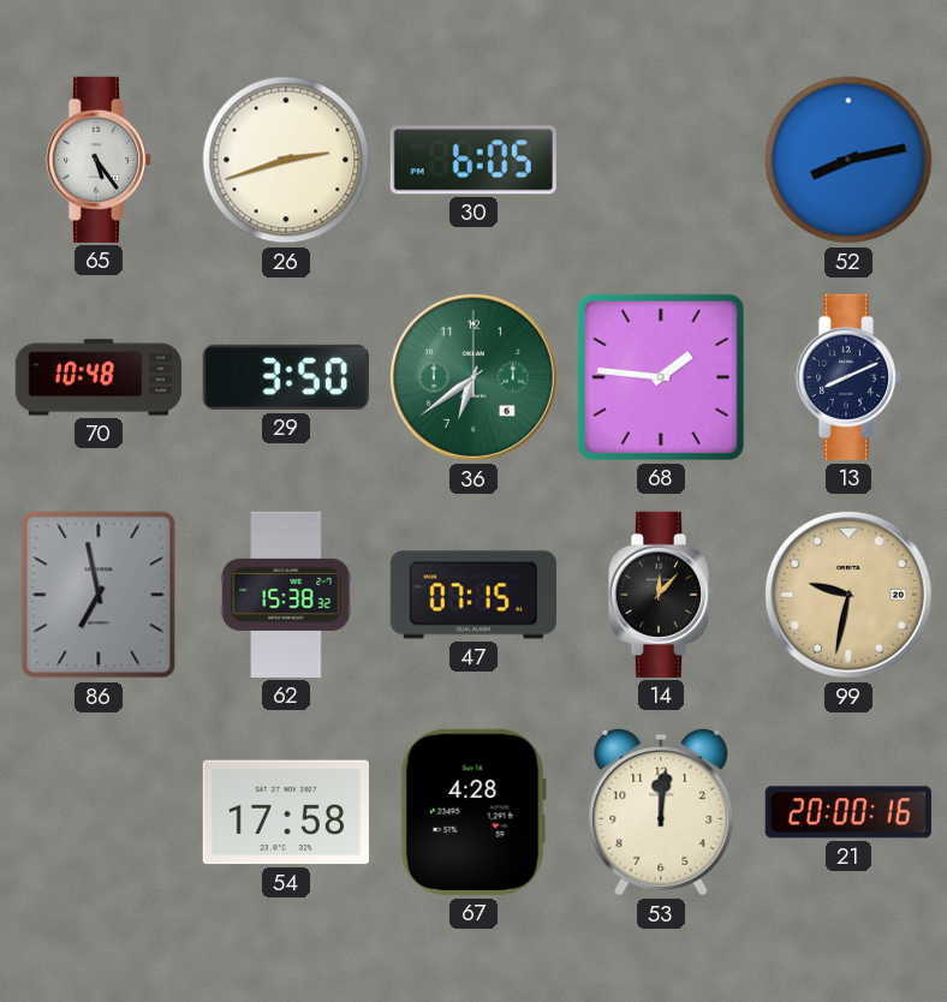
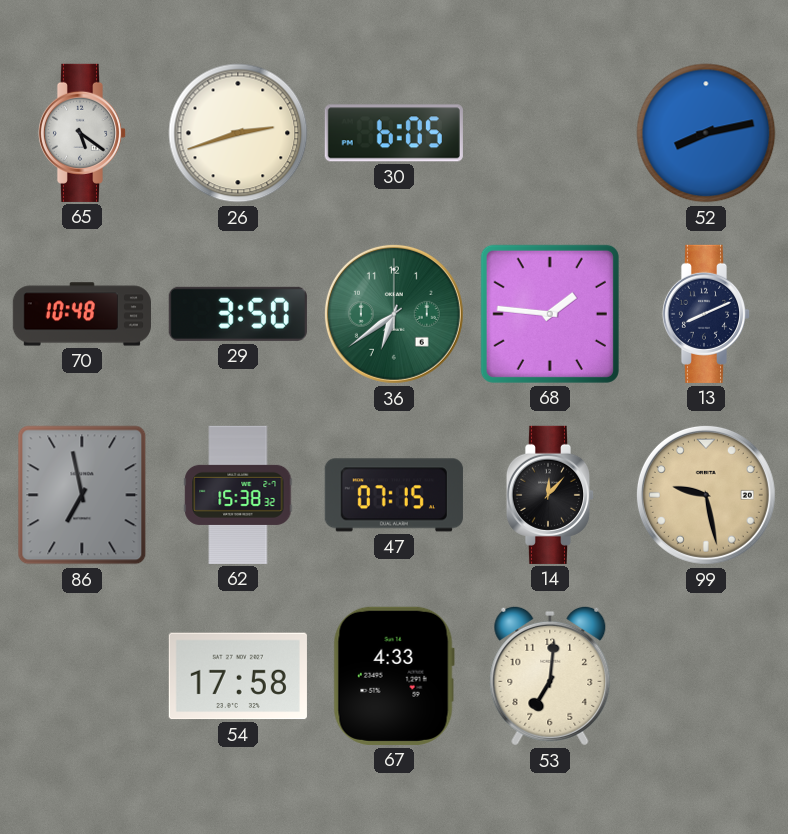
65: 5:24 -> 5:21 (82, 133)
99: 9:32 -> 9:28 (706, 495)
67: 4:28 -> 4:33 (394, 676)
53: 12:01 -> 7:01 (550, 676)
21: 20:00 -> none (848, 812)
